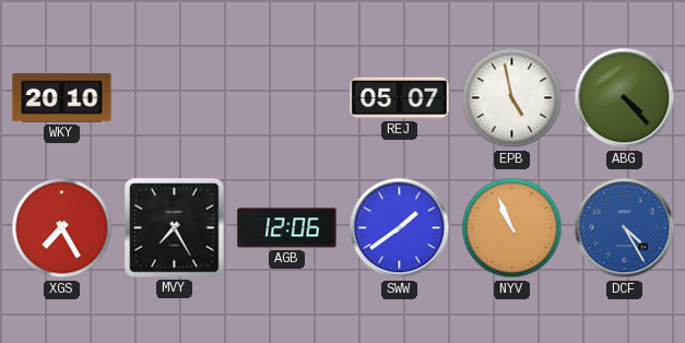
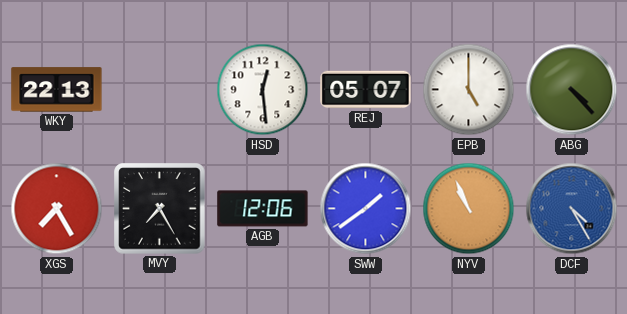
WKY: 20:10 -> 22:13 (57, 90)
HSD: none -> 12:29 (263, 90)
EPB: 4:58 -> 5:00 (469, 90)
